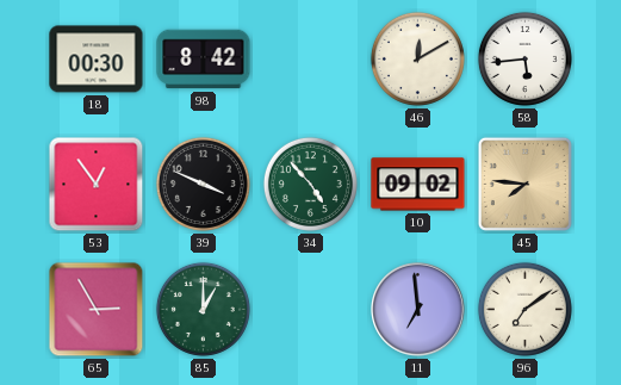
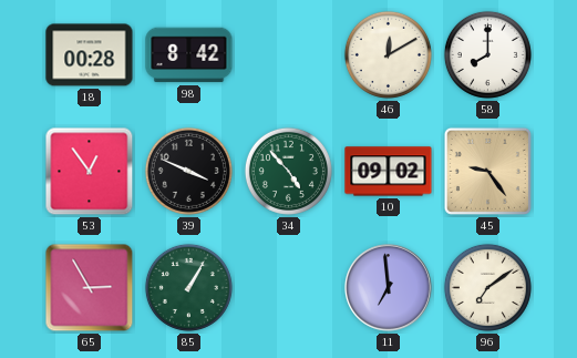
18: 00:30 -> 00:28 (90, 55)
58: 5:44 -> 8:00 (487, 54)
45: 7:46 -> 9:24 (487, 171)
85: 1:00 -> 1:05 (188, 287)
